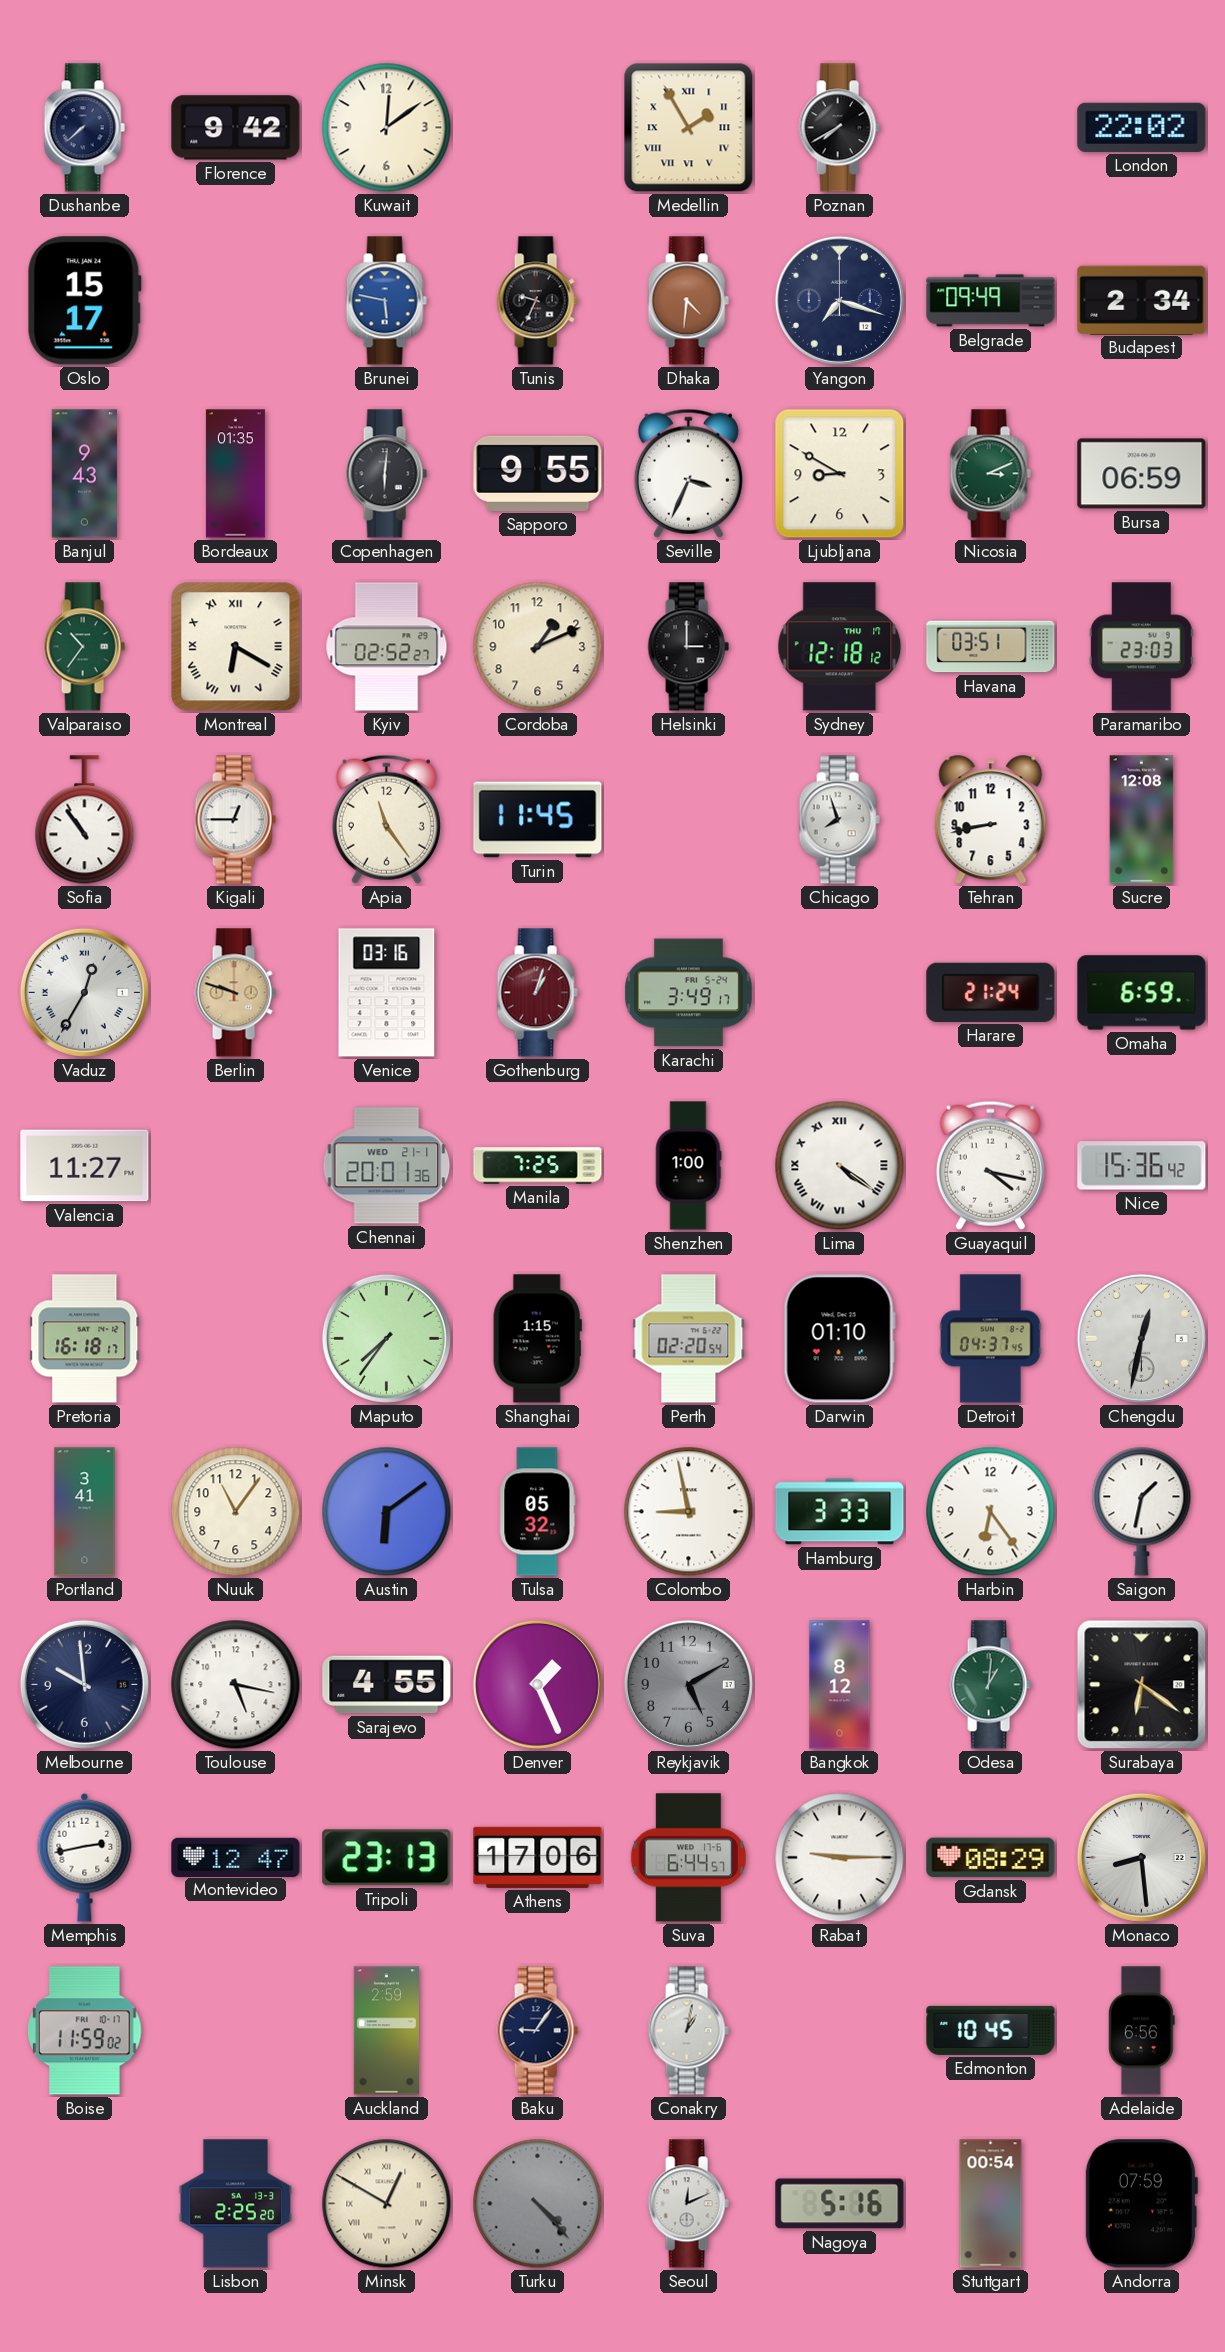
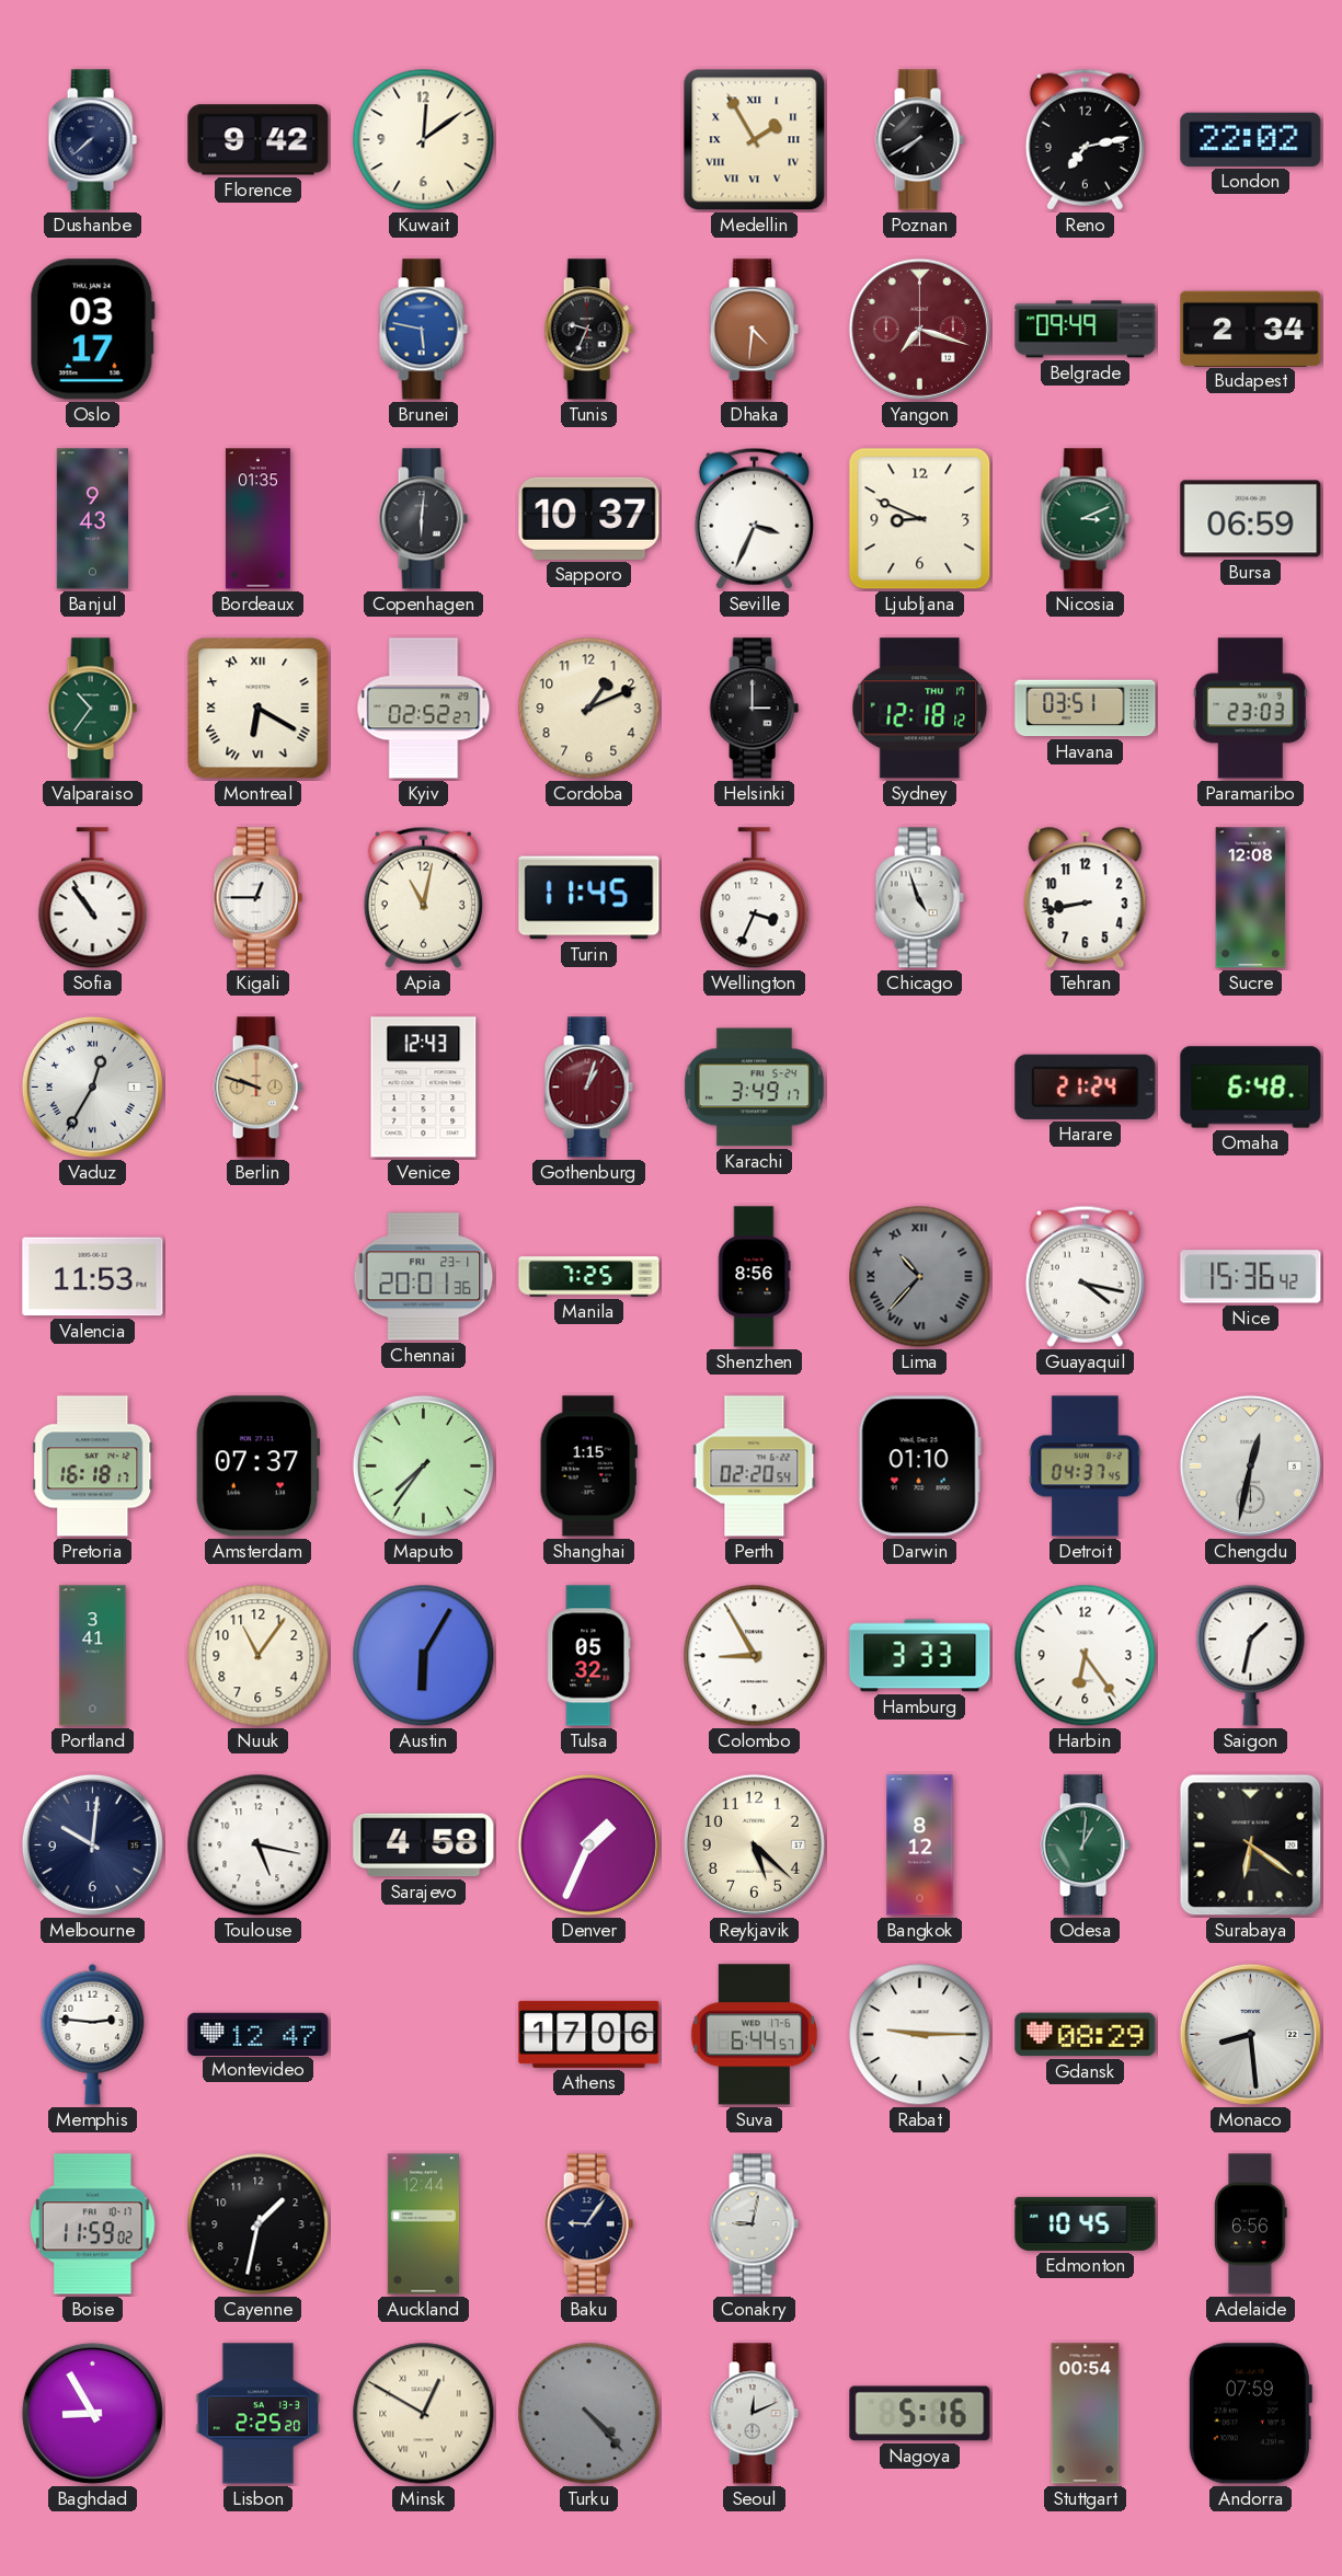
Reno: none -> 7:13 (1085, 139)
Oslo: 15:17 -> 03:17 (92, 330)
Yangon dial: navy -> burgundy (919, 329)
Sapporo: 9:55 -> 10:37 (589, 518)
Ljubljana: 8:50 -> 8:49 (920, 519)
Apia: 11:24 -> 11:02 (423, 897)
Wellington: none -> 3:34 (755, 898)
Chicago: 7:57 -> 4:57 (919, 898)
Venice: 03:16 -> 12:43 (424, 1088)
Omaha: 6:59 -> 6:48 (1251, 1088)
Valencia: 11:27 -> 11:53 (93, 1277)
Chennai date: WED 21-1 -> FRI 23-1 (424, 1277)
Shenzhen: 1:00 -> 8:56 (754, 1277)
Lima: 4:21 -> 10:37 (920, 1277)
Lima dial: white -> grey (920, 1277)
Amsterdam: none -> 07:37 (257, 1467)
Austin: 6:09 -> 6:05 (424, 1656)
Colombo: 8:58 -> 8:55 (755, 1656)
Melbourne: 9:59 -> 10:01 (92, 1844)
Sarajevo: 4:55 -> 4:58 (424, 1845)
Denver: 1:26 -> 1:34 (588, 1844)
Reykjavik: 5:10 -> 5:22 (754, 1844)
Reykjavik dial: grey -> cream (754, 1844)
Memphis: 2:43 -> 2:46 (93, 2034)
Tripoli: 23:13 -> none (387, 1858)
Cayenne: none -> 1:32 (259, 2224)
Auckland: 2:59 -> 12:44 (423, 2224)
Conakry: 1:02 -> 9:02 (754, 2224)
Baghdad: none -> 8:55 (92, 2413)
